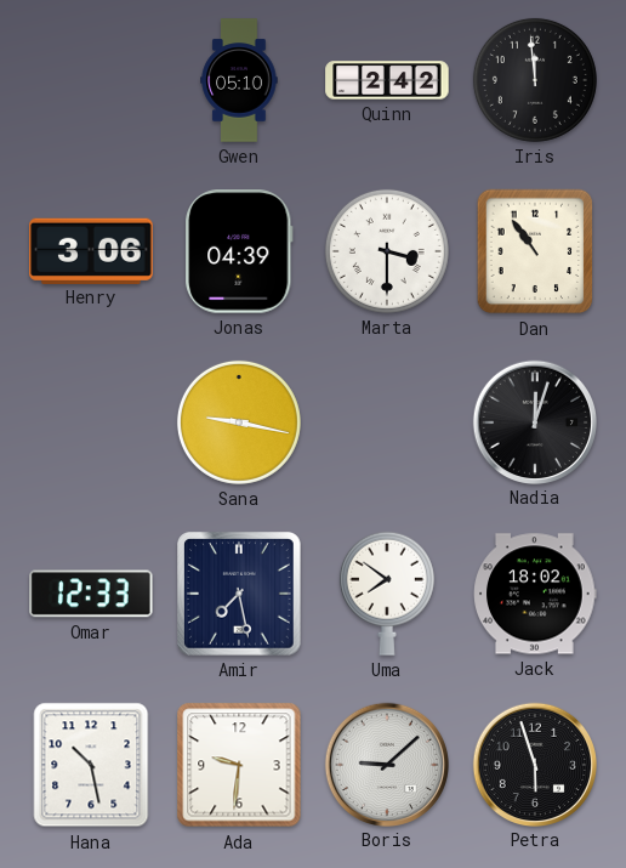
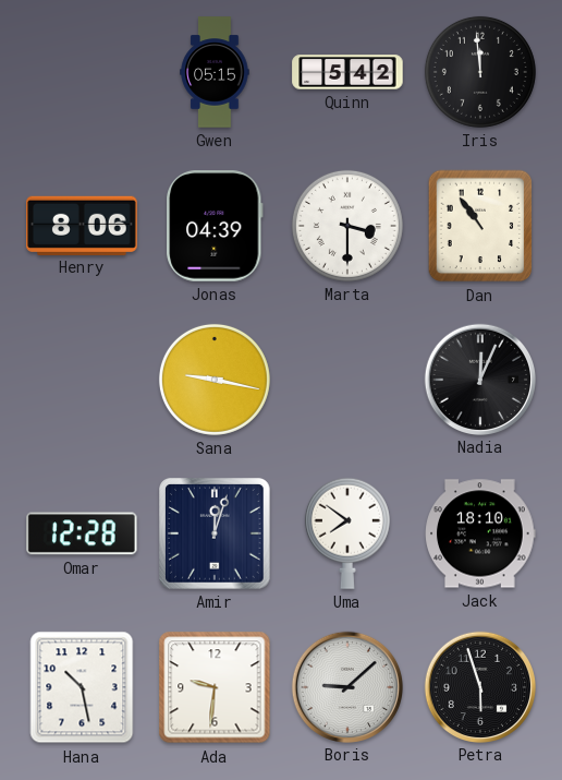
Gwen: 05:10 -> 05:15 (215, 72)
Quinn: 2:42 -> 5:42 (347, 72)
Henry: 3:06 -> 8:06 (82, 225)
Nadia: 12:03 -> 12:04 (479, 379)
Omar: 12:33 -> 12:28 (82, 533)
Amir: 7:28 -> 12:03 (216, 535)
Jack: 18:02 -> 18:10 (480, 533)
